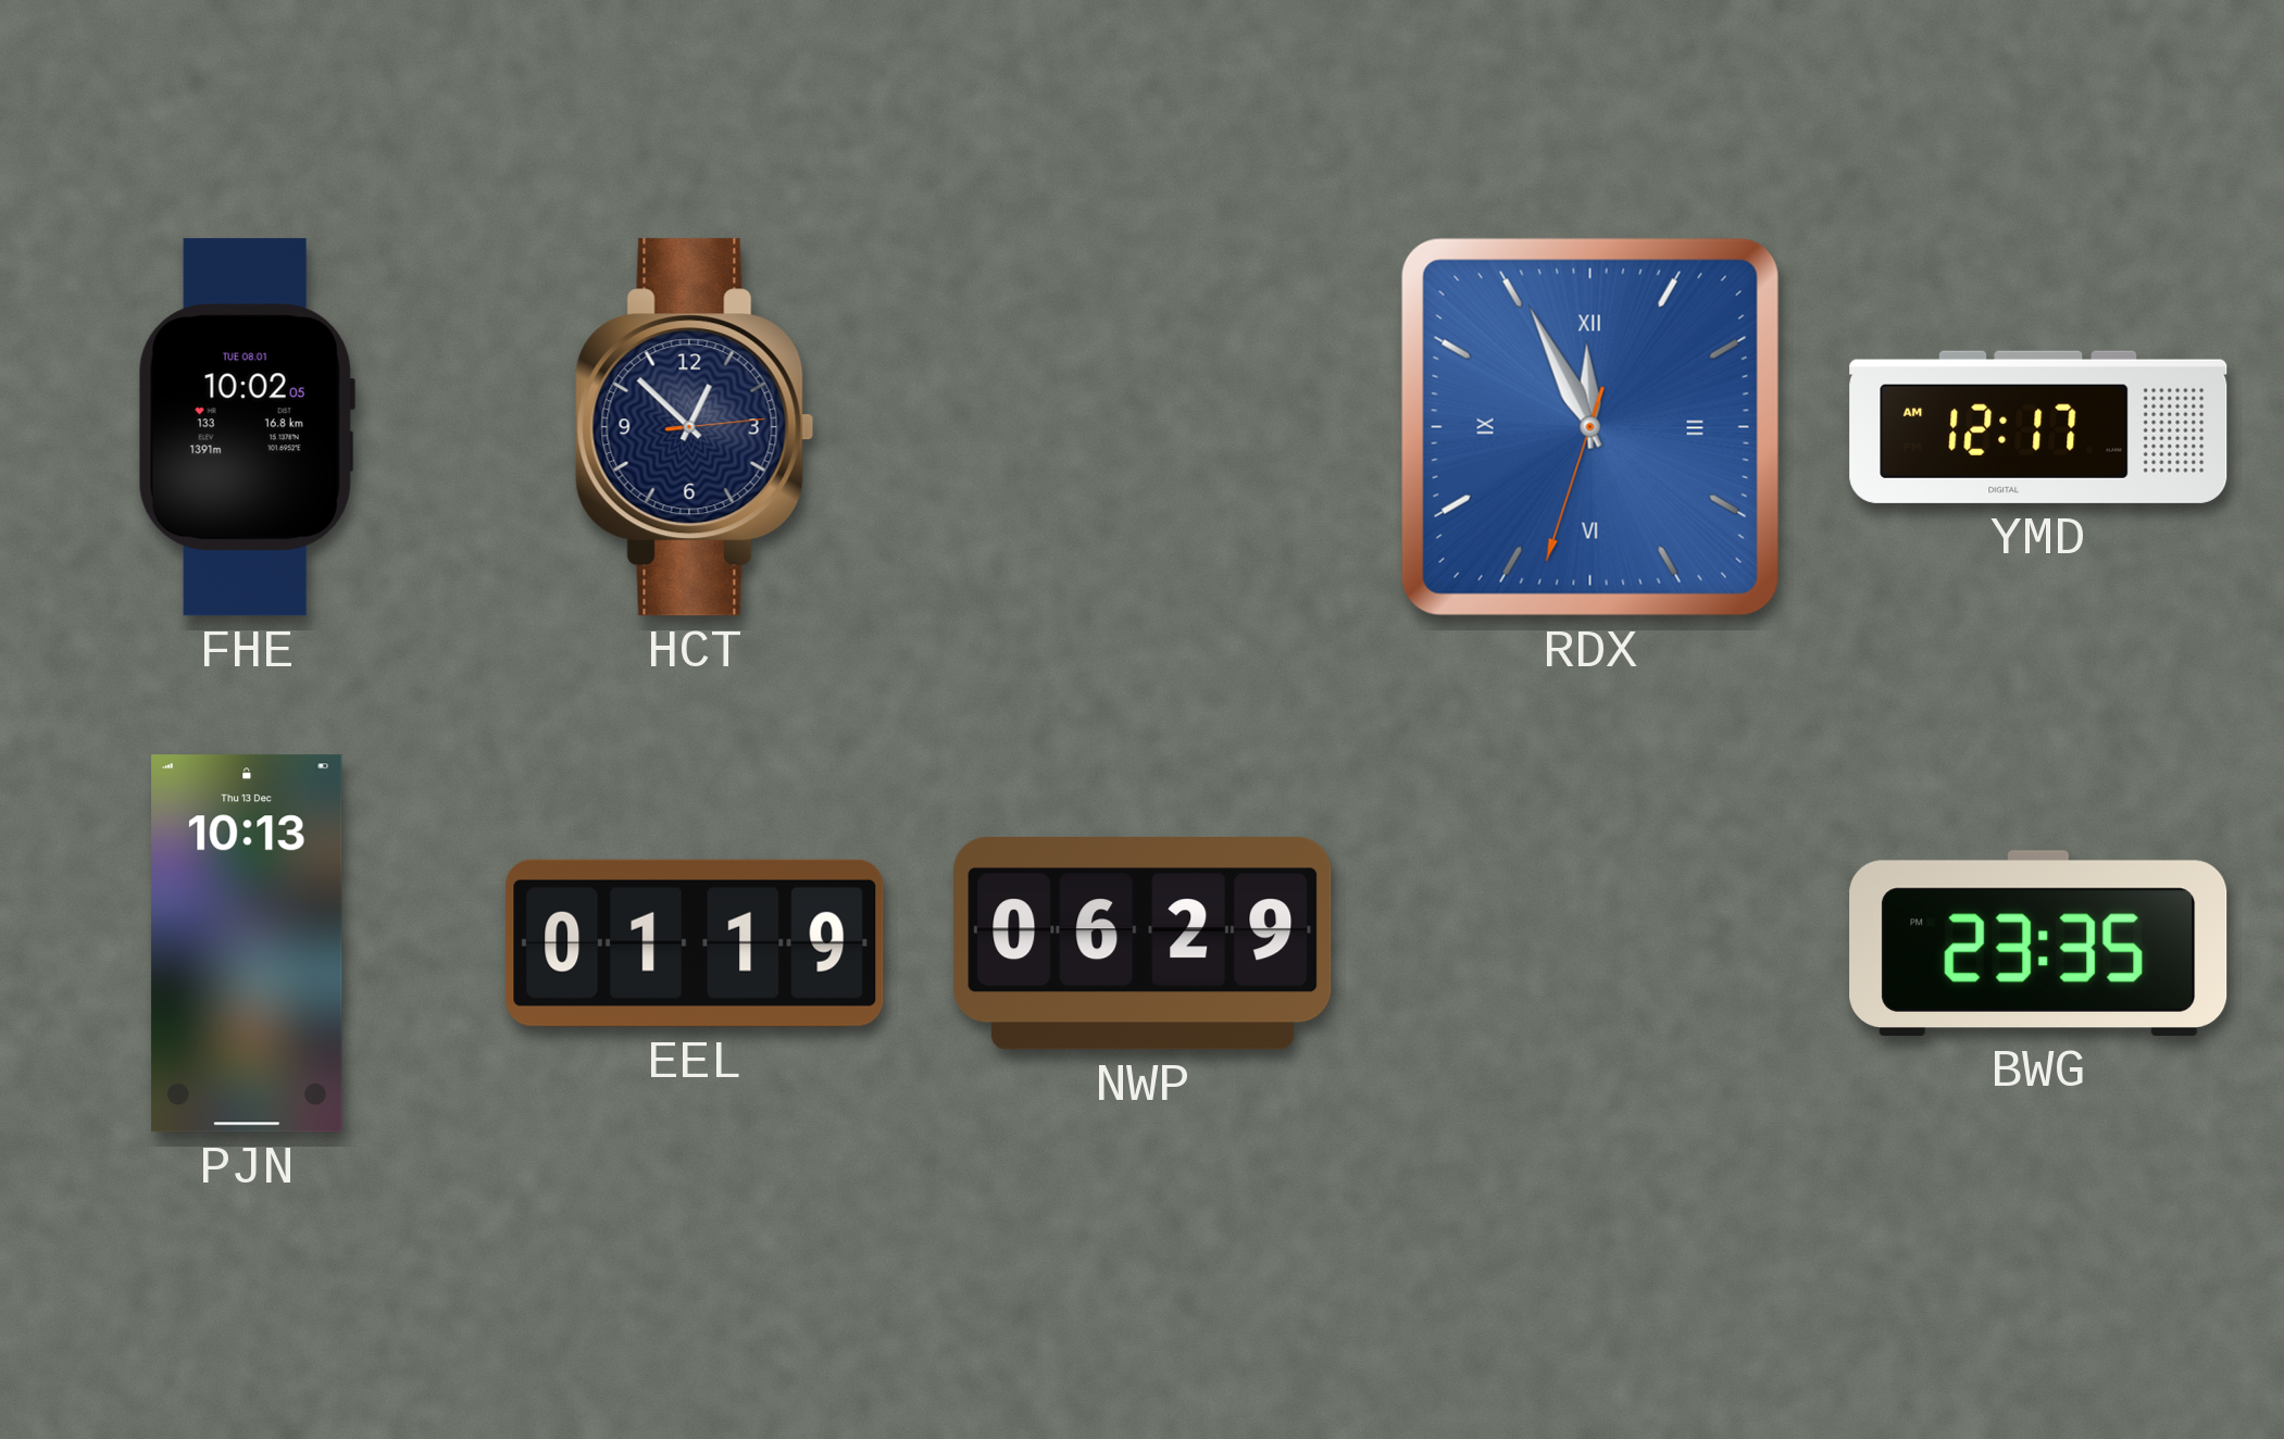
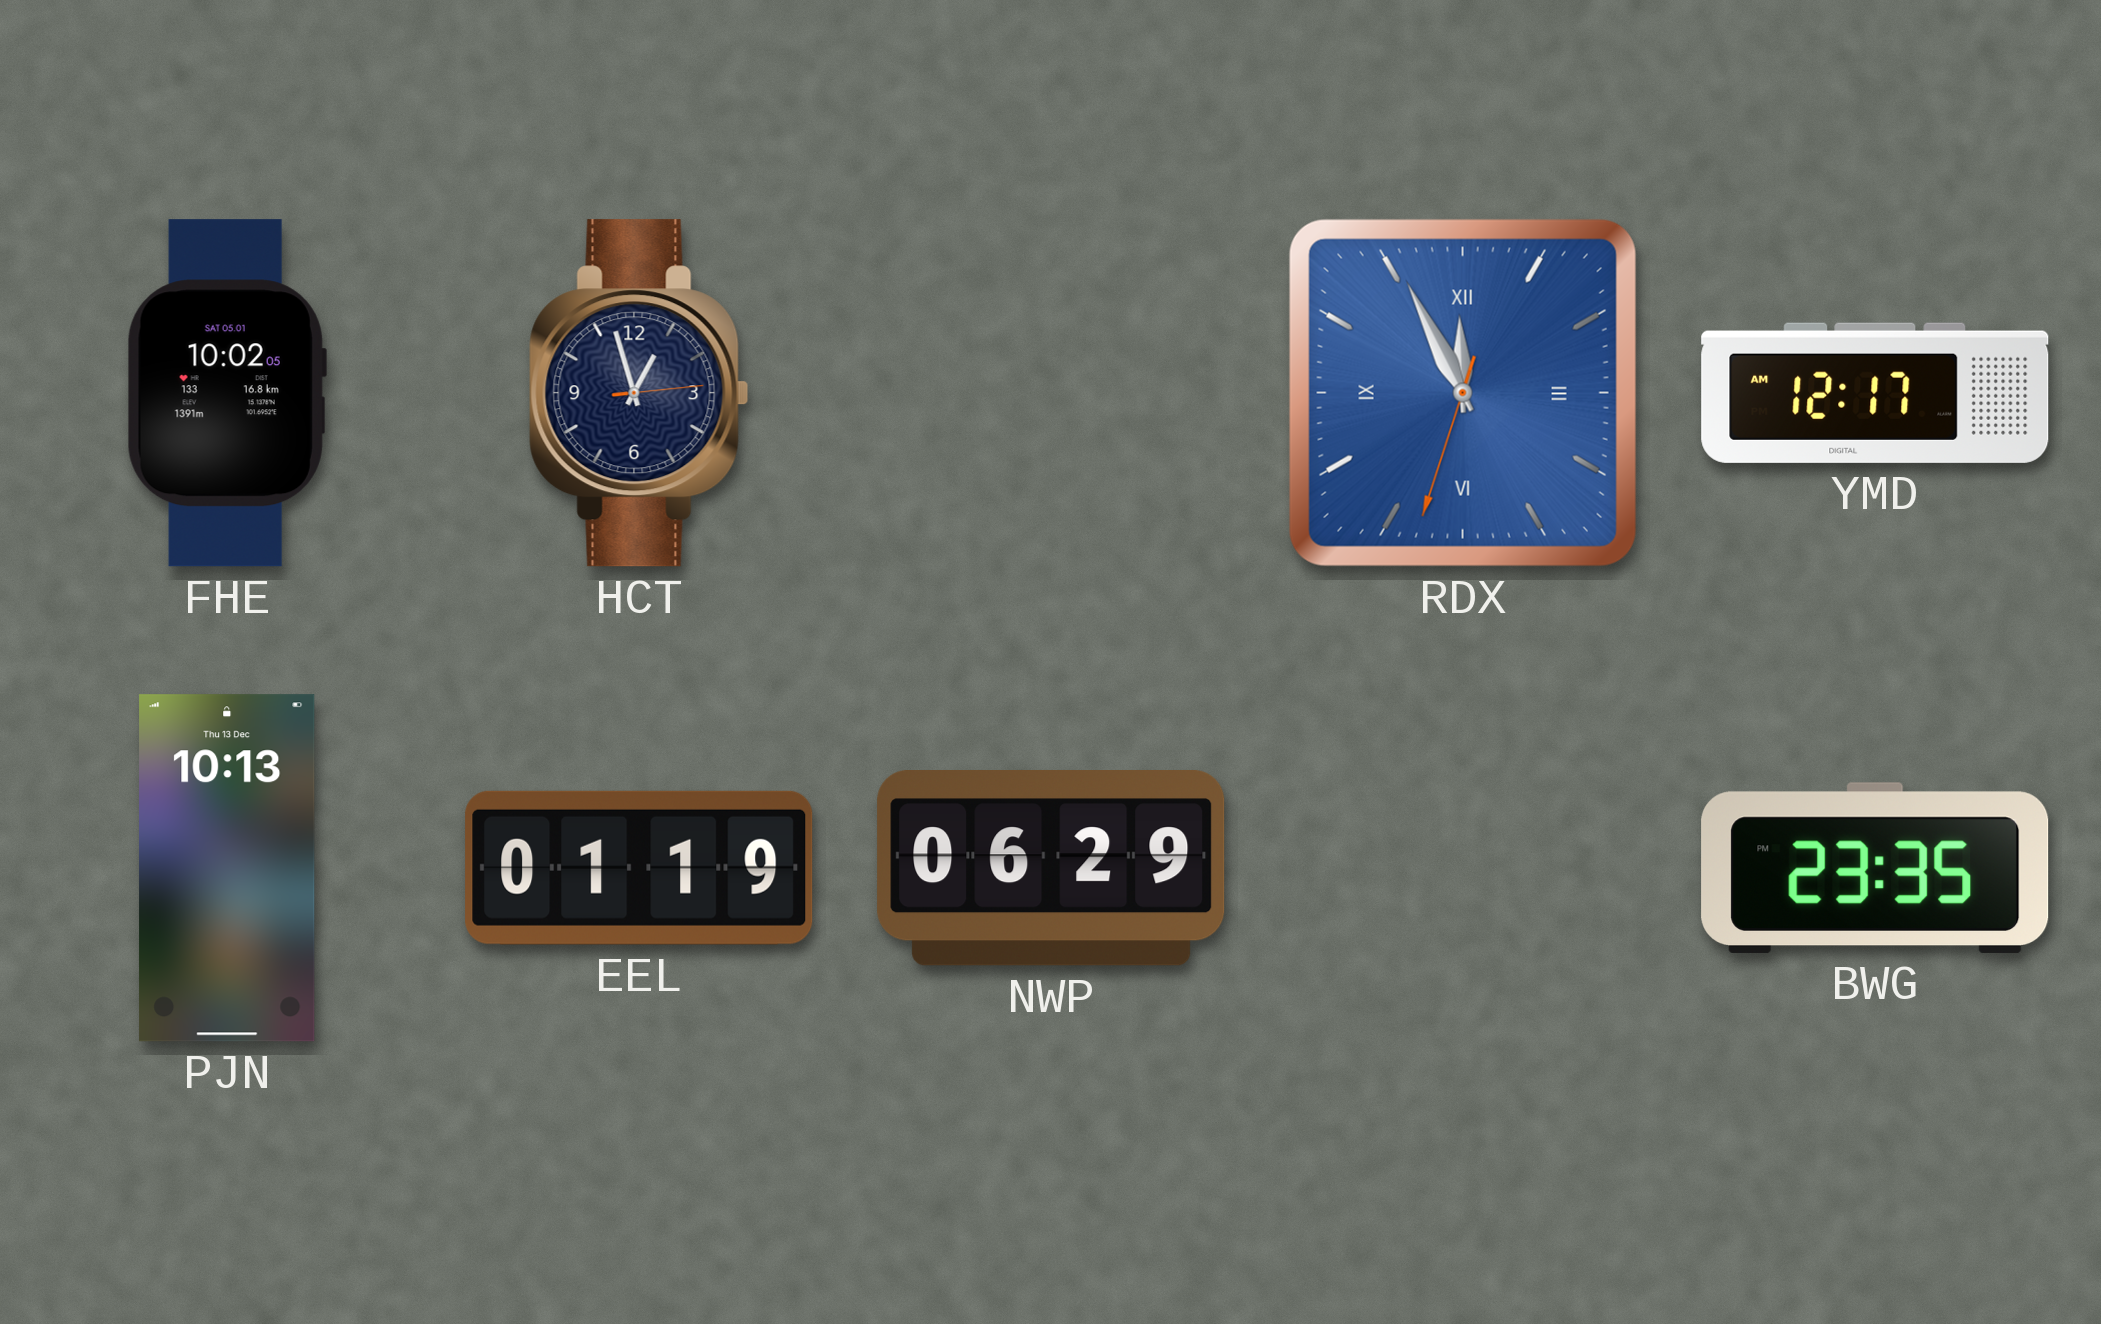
FHE date: TUE 08.01 -> SAT 05.01 (227, 393)
HCT: 12:52 -> 12:57 (639, 393)
